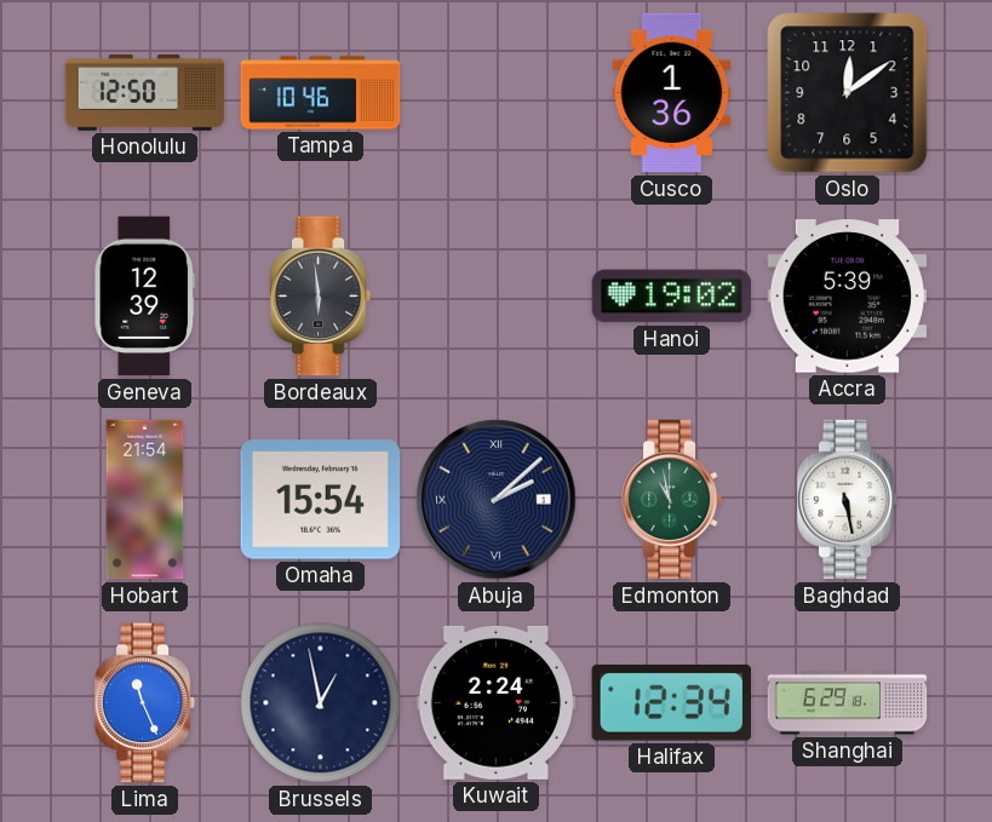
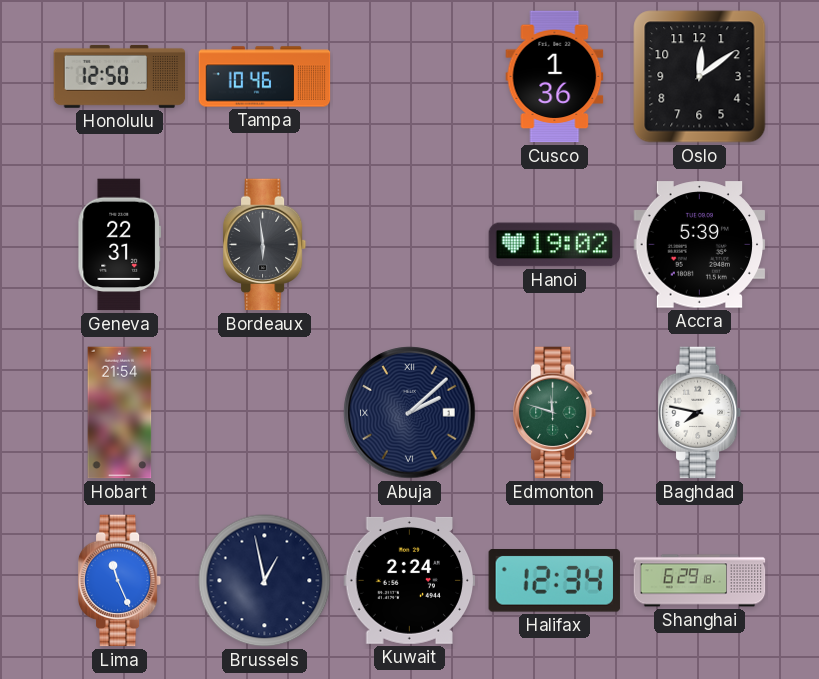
Geneva: 12:39 -> 22:31 (120, 245)
Omaha: 15:54 -> none (321, 500)
Edmonton: 10:58 -> 11:48 (555, 413)
Baghdad: 5:28 -> 7:47 (700, 413)
